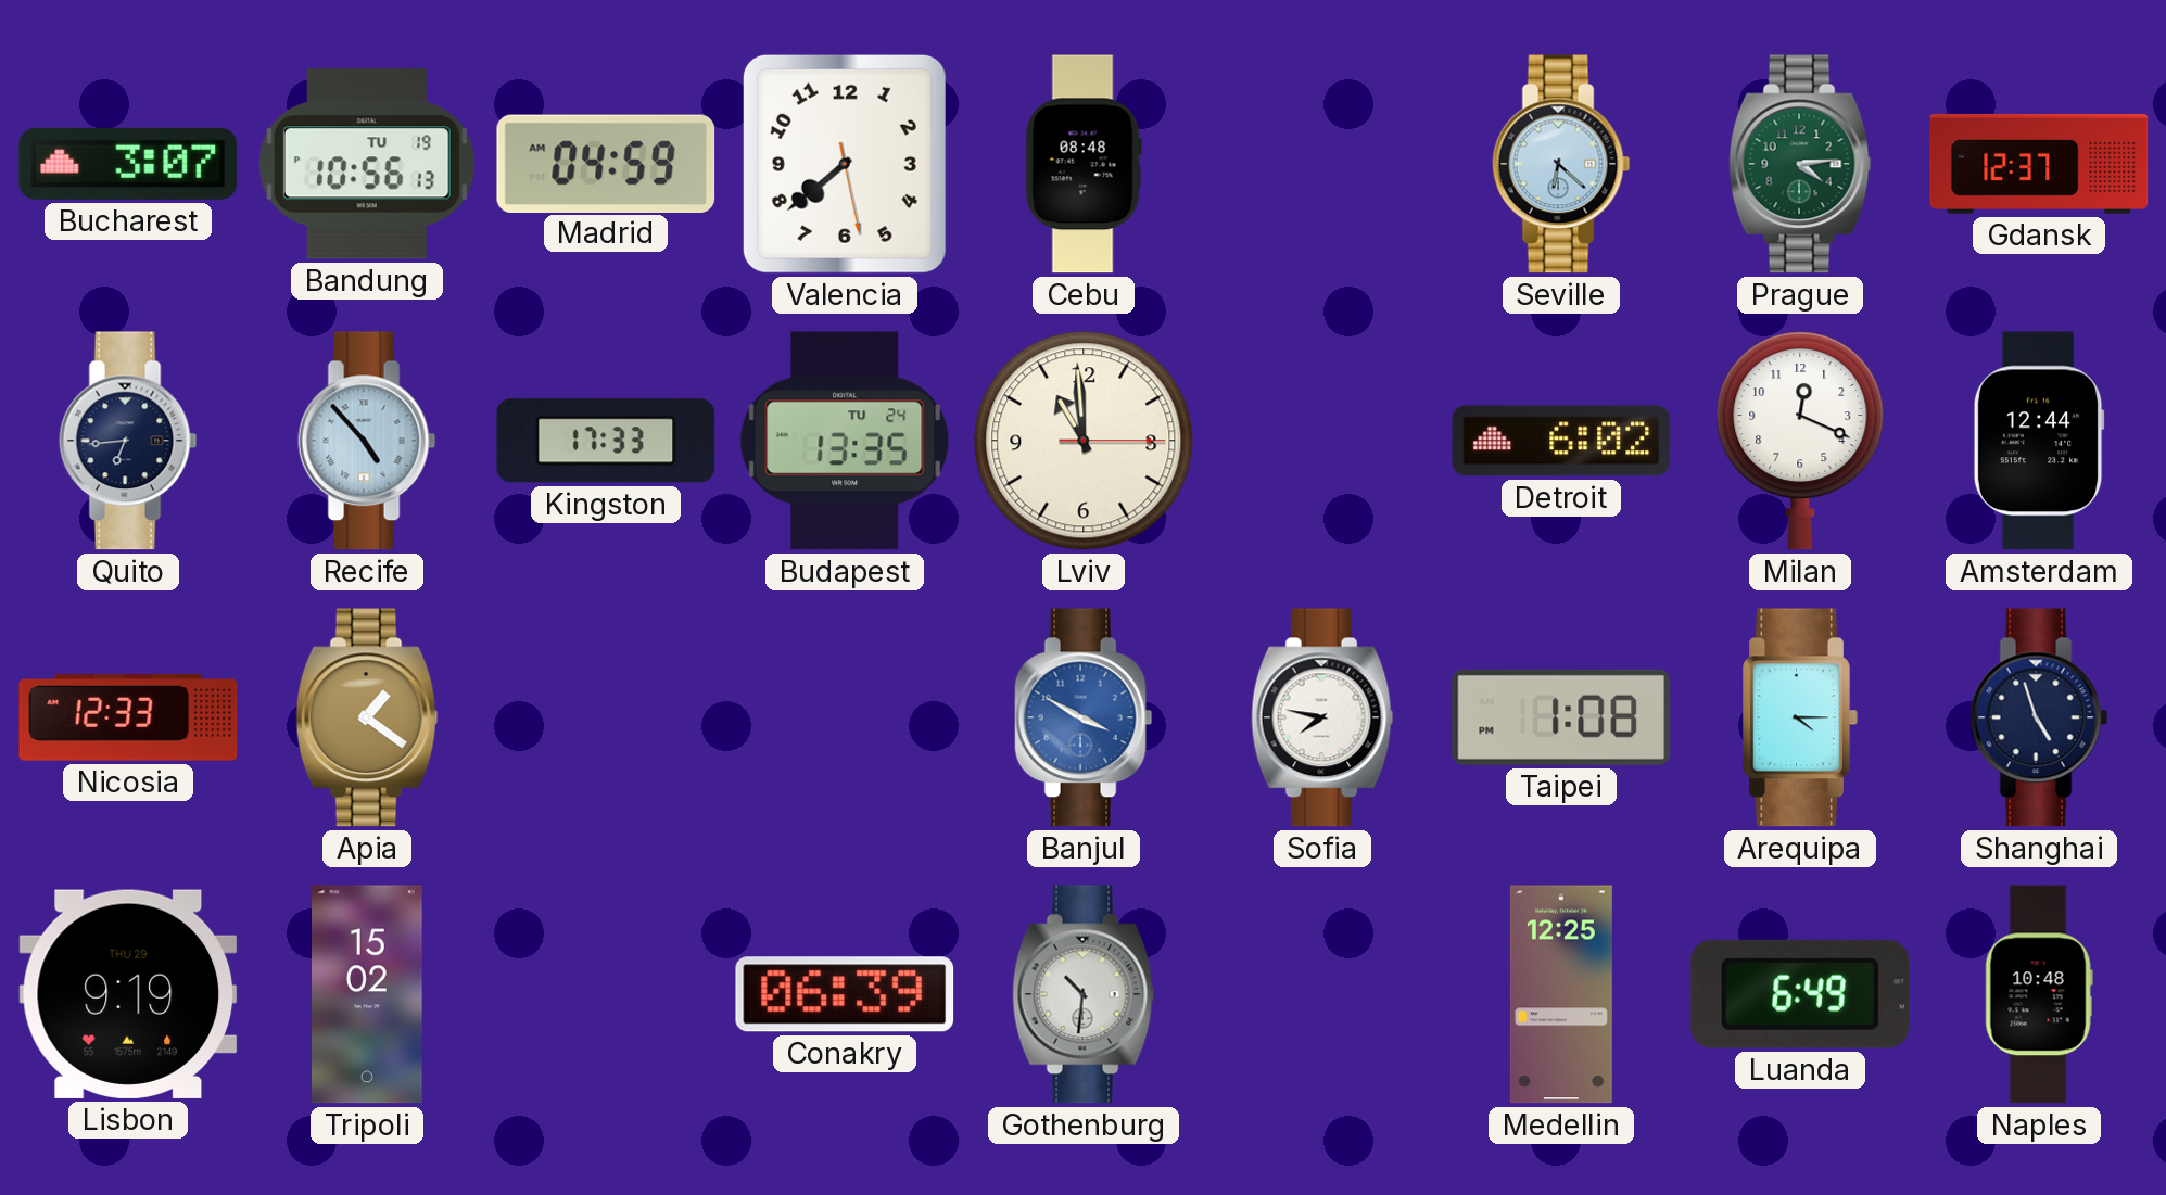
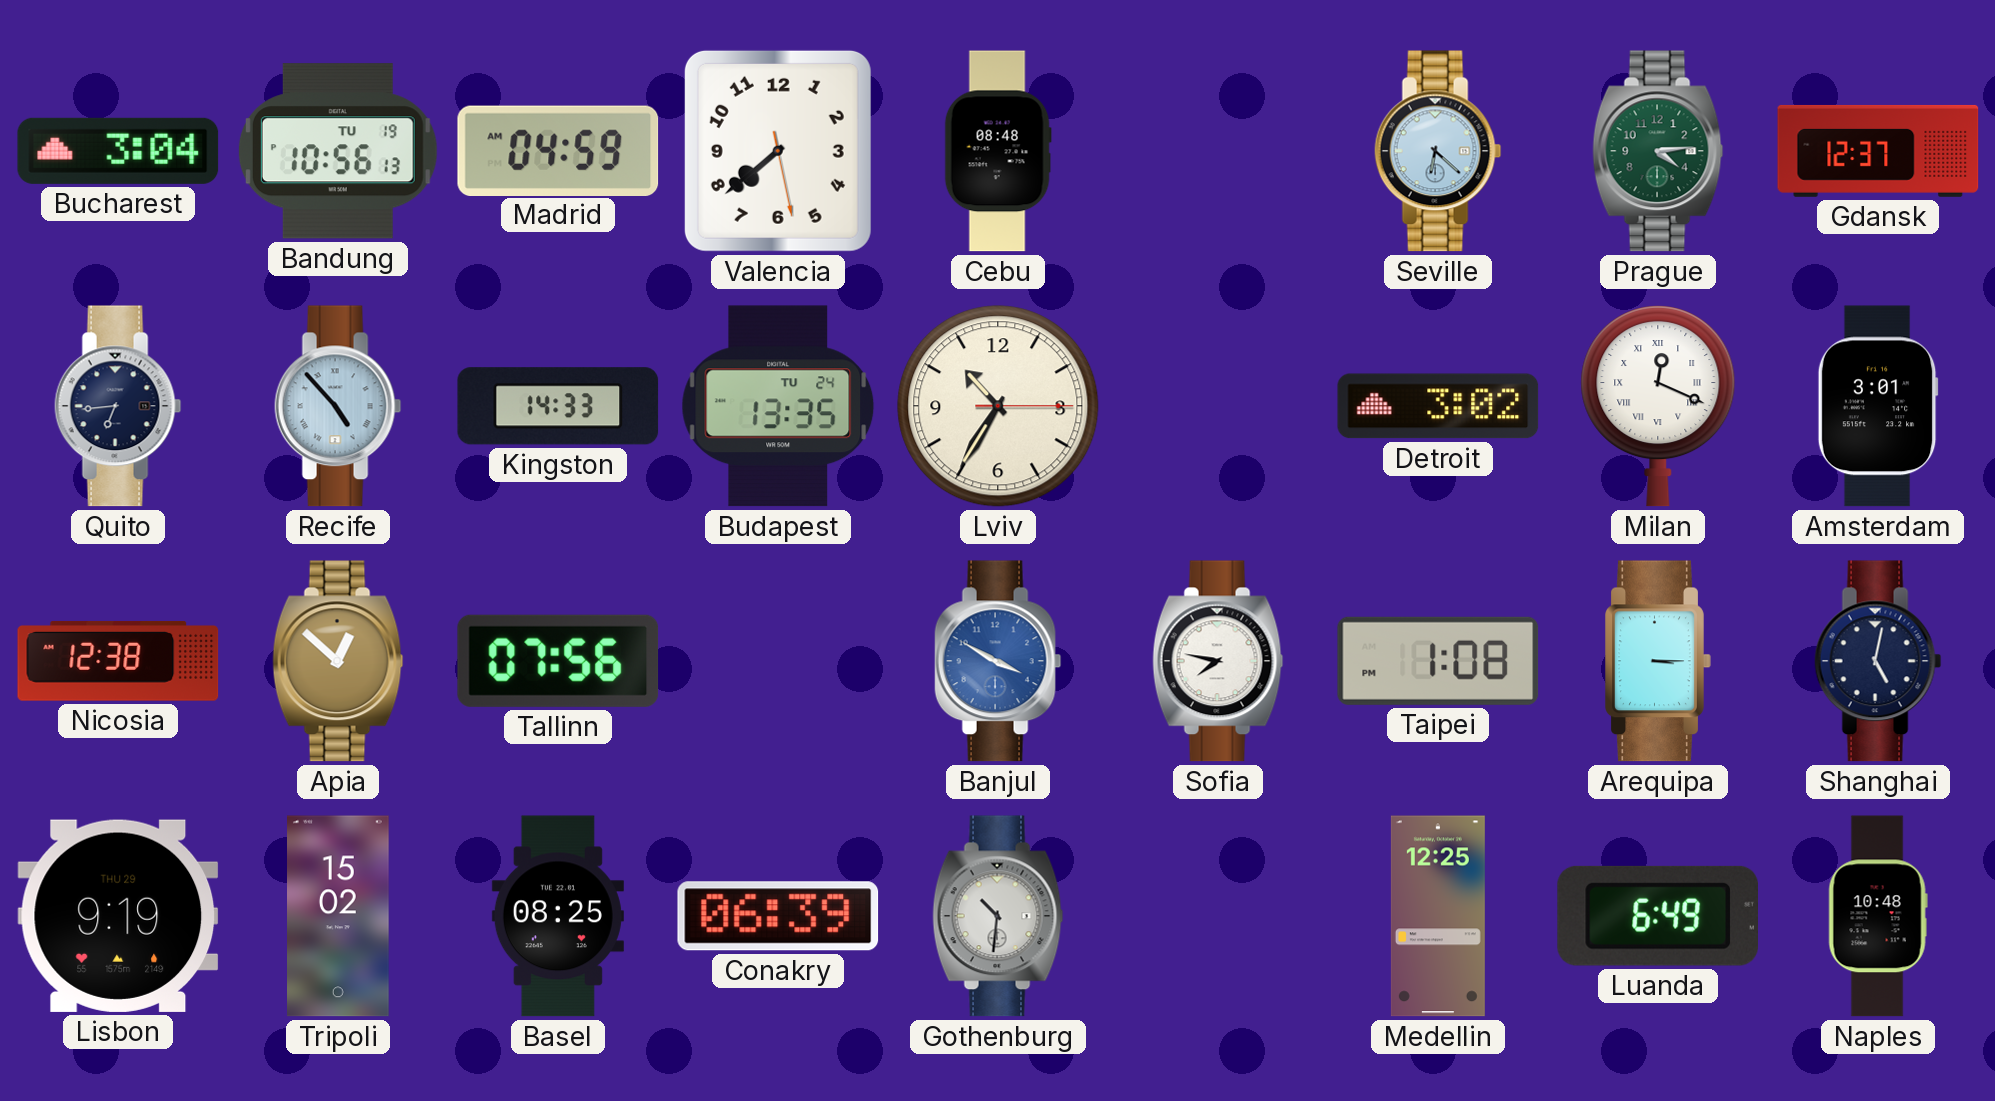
Bucharest: 3:07 -> 3:04 (118, 151)
Kingston: 17:33 -> 14:33 (558, 406)
Lviv: 10:59 -> 10:35 (998, 406)
Detroit: 6:02 -> 3:02 (1438, 406)
Milan numerals: Arabic -> Roman (1658, 406)
Amsterdam: 12:44 -> 3:01 (1878, 406)
Nicosia: 12:33 -> 12:38 (118, 661)
Apia: 1:21 -> 12:52 (338, 661)
Tallinn: none -> 07:56 (558, 661)
Arequipa: 4:15 -> 3:15 (1658, 661)
Shanghai: 4:57 -> 5:02 (1878, 661)
Basel: none -> 08:25 (558, 916)
